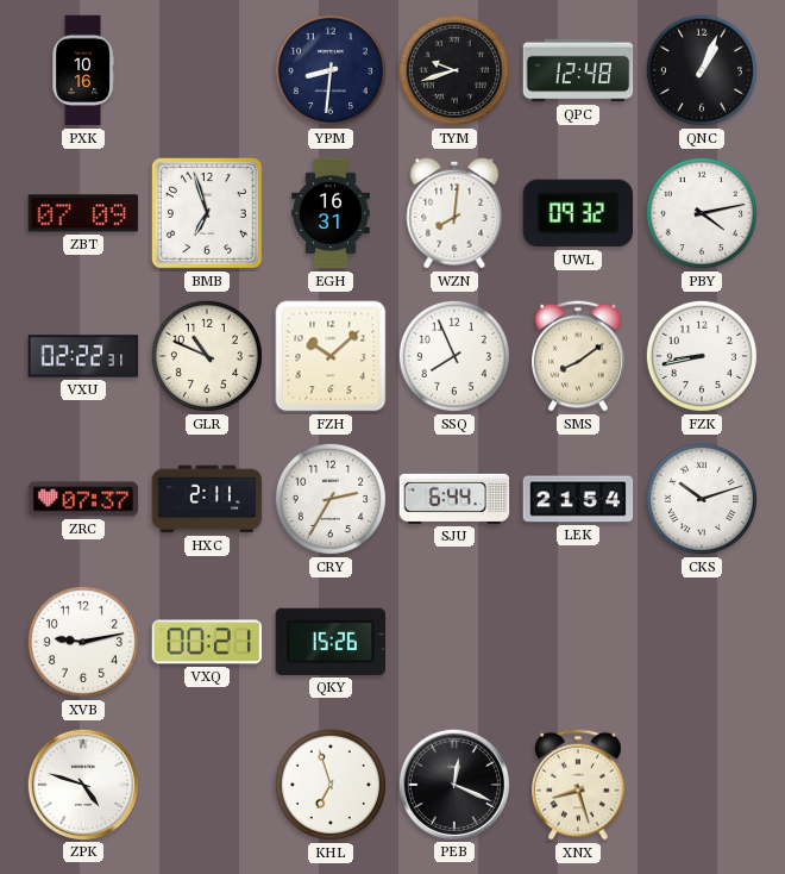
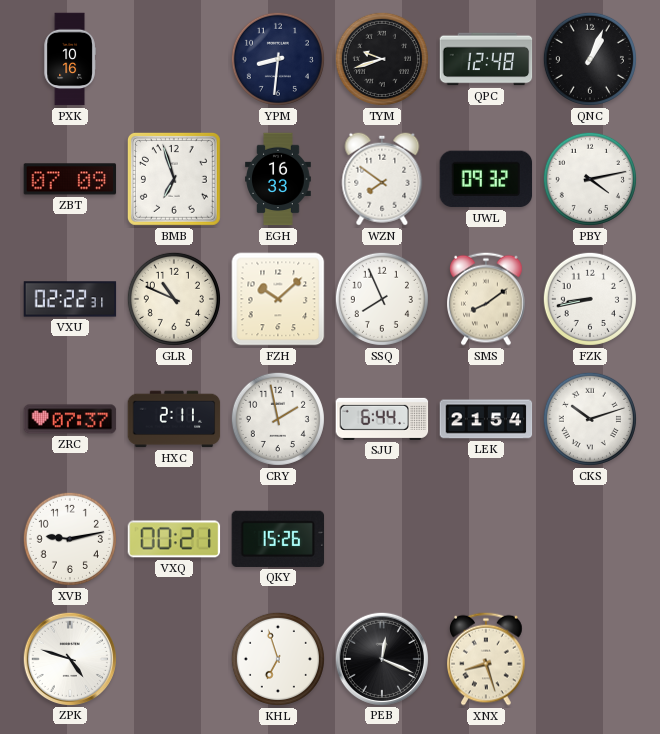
EGH: 16:31 -> 16:33 (278, 179)
WZN: 8:01 -> 7:51 (382, 179)
CRY: 2:35 -> 1:58 (278, 419)
